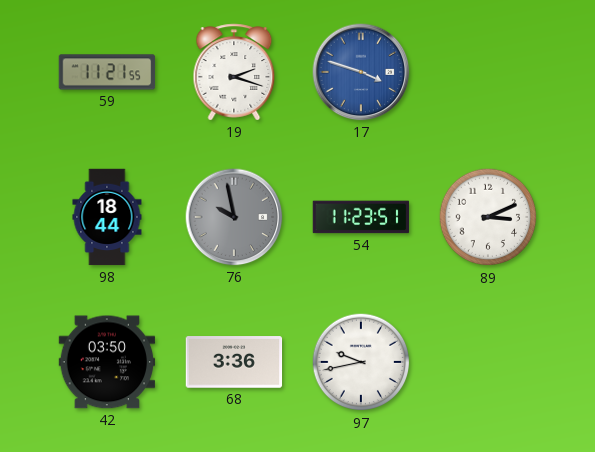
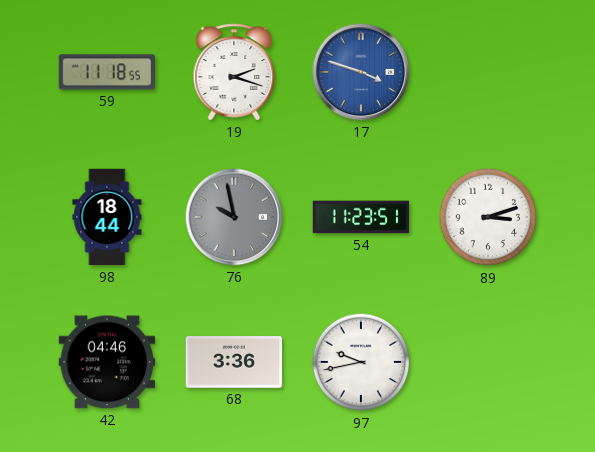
59: 11:21 -> 11:18 (107, 72)
89: 3:11 -> 3:12 (488, 217)
42: 03:50 -> 04:46 (107, 362)
